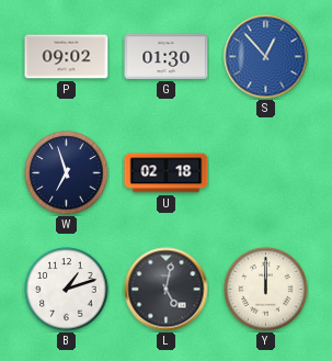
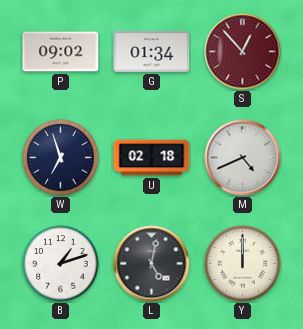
G: 01:30 -> 01:34 (152, 51)
S dial: blue -> burgundy (243, 52)
M: none -> 4:41 (243, 158)
